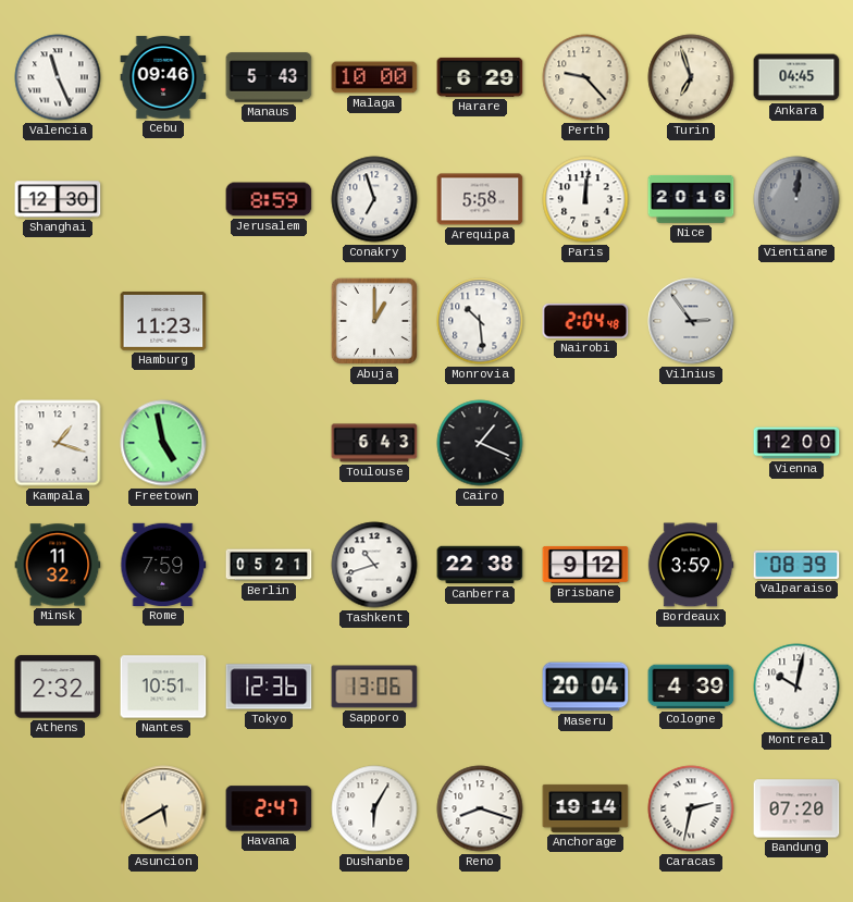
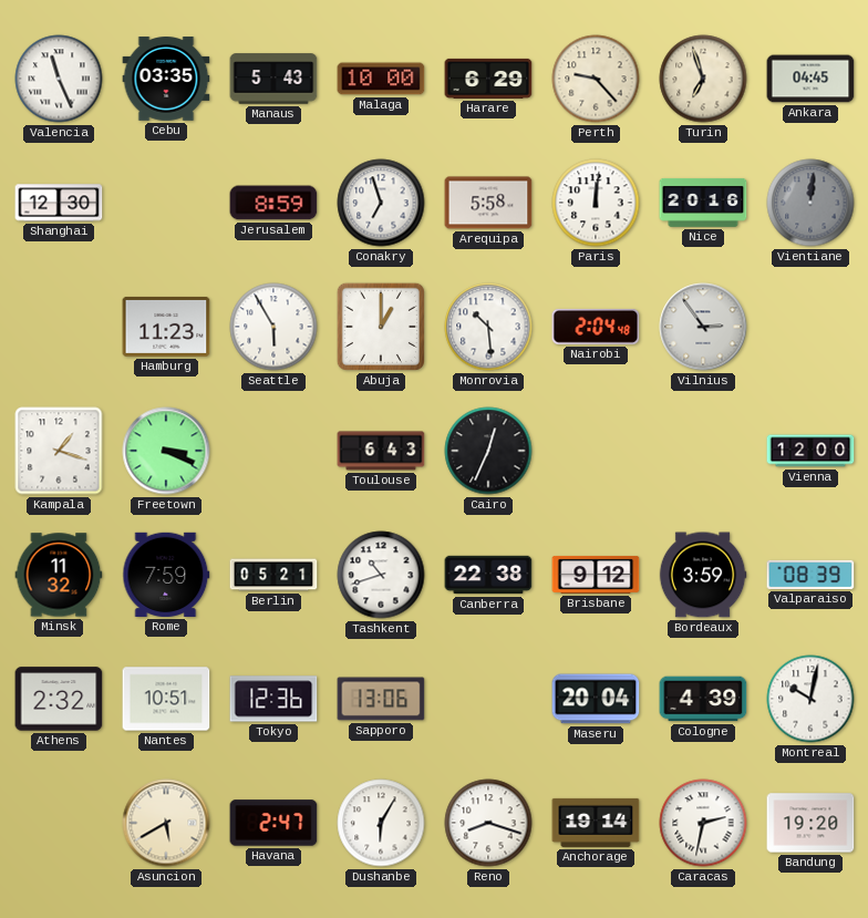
Cebu: 09:46 -> 03:35 (166, 79)
Seattle: none -> 5:55 (273, 327)
Freetown: 4:58 -> 3:19 (166, 451)
Cairo: 1:19 -> 12:34 (488, 451)
Bandung: 07:20 -> 19:20 (810, 823)
